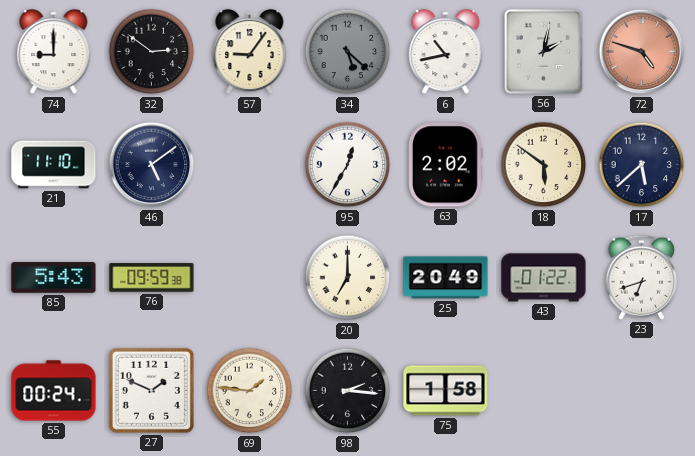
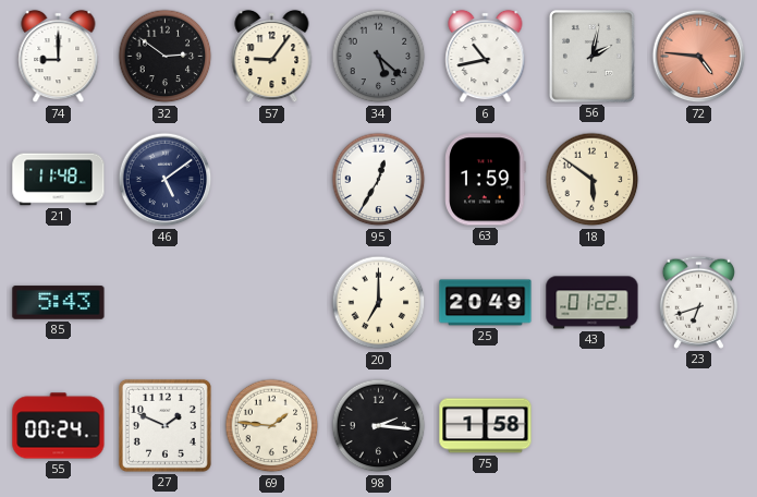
72: 4:48 -> 4:46 (699, 57)
21: 11:10 -> 11:48 (59, 180)
63: 2:02 -> 1:59 (486, 180)
17: 5:38 -> none (642, 165)
76: 09:59 -> none (152, 278)
